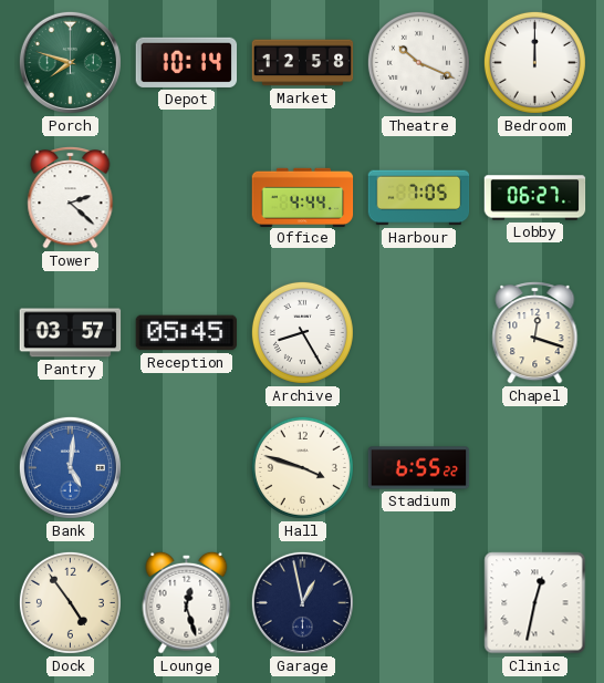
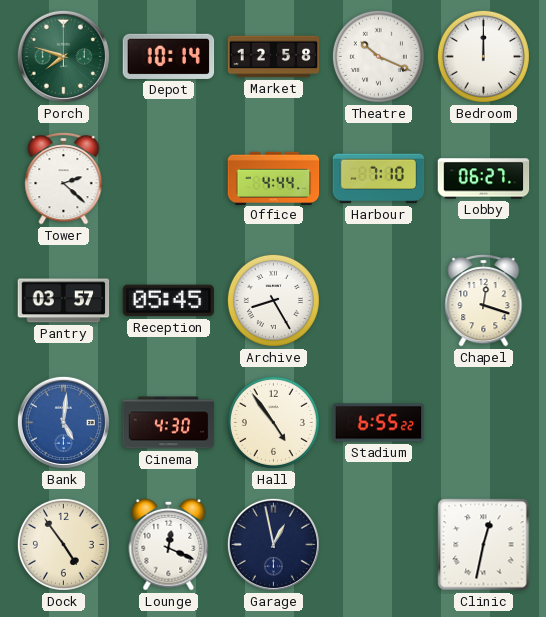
Harbour: 7:05 -> 7:10 (379, 179)
Cinema: none -> 4:30 (169, 423)
Hall: 3:48 -> 4:54 (273, 422)
Lounge: 12:27 -> 12:19 (169, 544)
